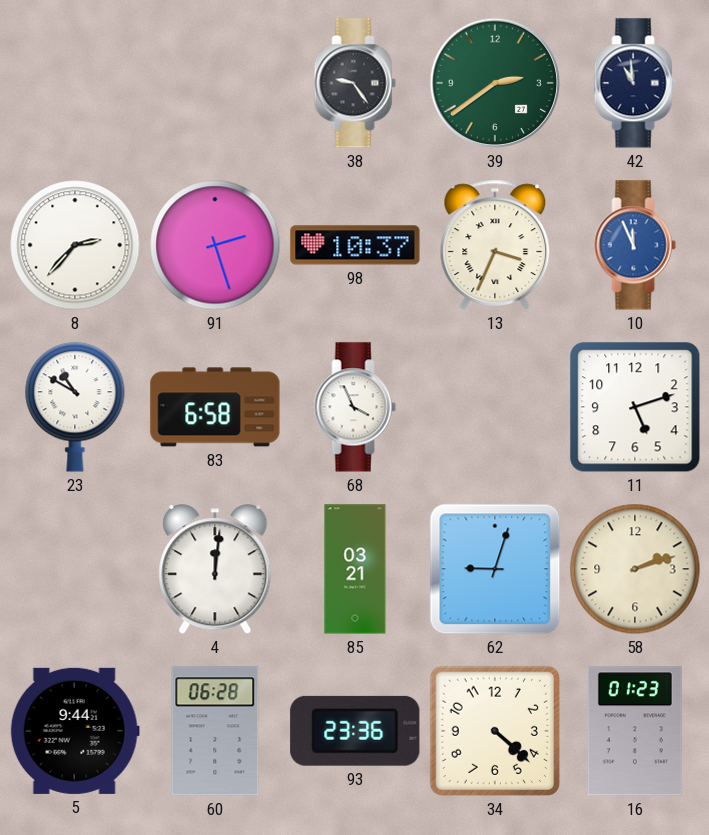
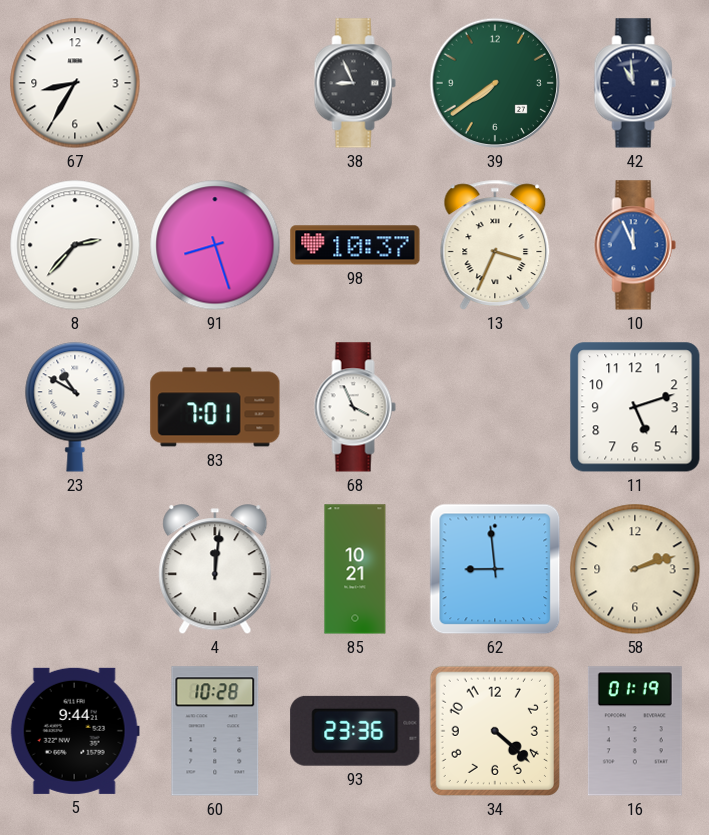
67: none -> 8:35 (75, 83)
38: 9:24 -> 8:56 (355, 83)
39: 2:39 -> 7:39 (495, 83)
91: 2:27 -> 8:27 (215, 245)
83: 6:58 -> 7:01 (215, 407)
85: 03:21 -> 10:21 (355, 569)
62: 9:03 -> 8:59 (495, 569)
60: 06:28 -> 10:28 (215, 731)
16: 01:23 -> 01:19 (635, 731)
